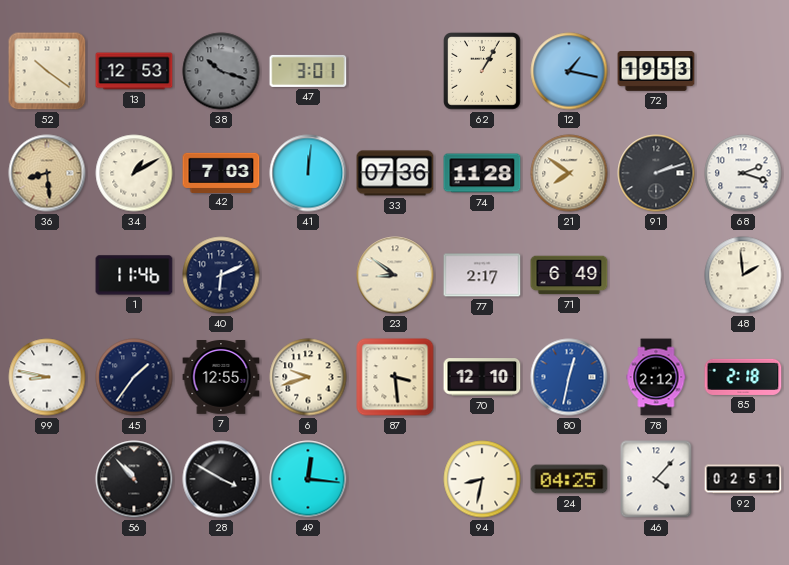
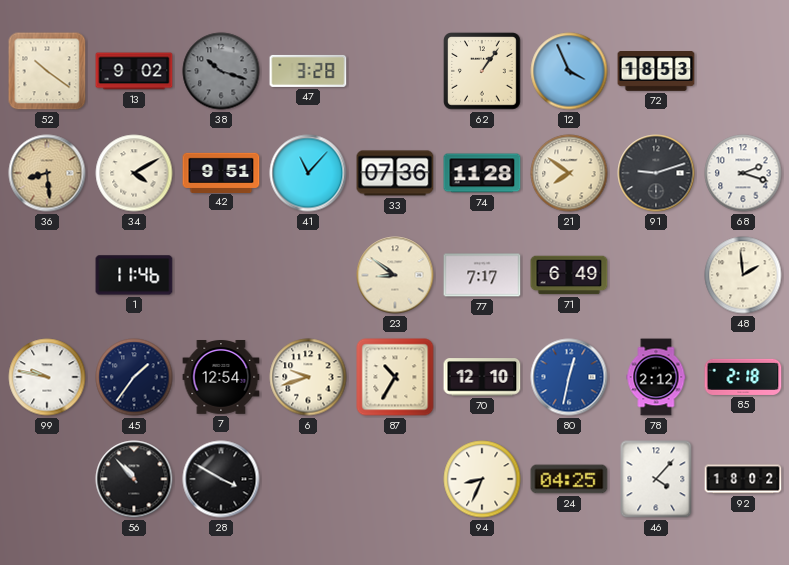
13: 12:53 -> 9:02 (134, 71)
47: 3:01 -> 3:28 (308, 71)
62: 1:05 -> 1:06 (483, 72)
12: 1:17 -> 3:56 (569, 71)
72: 19:53 -> 18:53 (656, 71)
34: 1:10 -> 4:10 (134, 173)
42: 7:03 -> 9:51 (221, 172)
41: 12:01 -> 11:07 (308, 173)
91: 2:12 -> 9:12 (656, 173)
40: 6:11 -> none (221, 275)
77: 2:17 -> 7:17 (482, 275)
99: 8:47 -> 9:47 (47, 377)
7: 12:55 -> 12:54 (221, 378)
87: 3:29 -> 10:35 (395, 377)
49: 12:16 -> none (308, 479)
94: 8:32 -> 8:34 (482, 479)
92: 02:51 -> 18:02 (743, 479)
